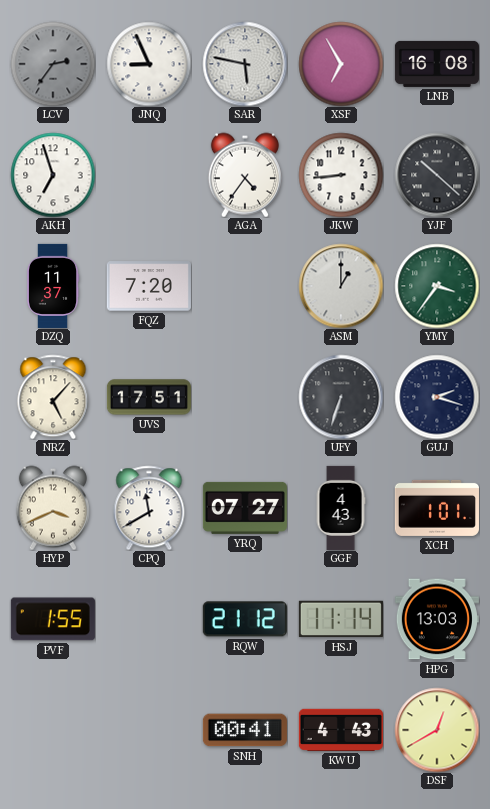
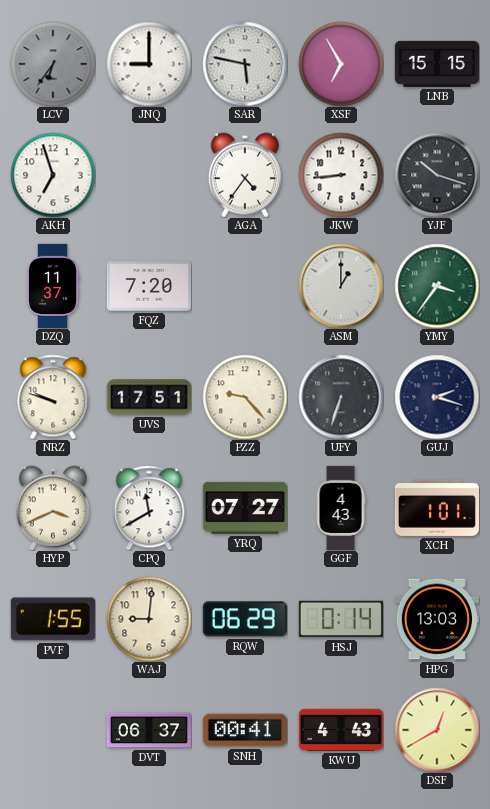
LCV: 2:36 -> 6:36 (53, 64)
JNQ: 8:56 -> 9:00 (149, 64)
LNB: 16:08 -> 15:15 (437, 64)
YJF: 10:22 -> 10:18 (437, 175)
NRZ: 5:07 -> 9:48 (53, 397)
PZZ: none -> 9:23 (245, 397)
WAJ: none -> 9:01 (149, 619)
RQW: 21:12 -> 06:29 (245, 619)
HSJ: 11:14 -> 0:14 (341, 619)
DVT: none -> 06:37 (149, 730)
